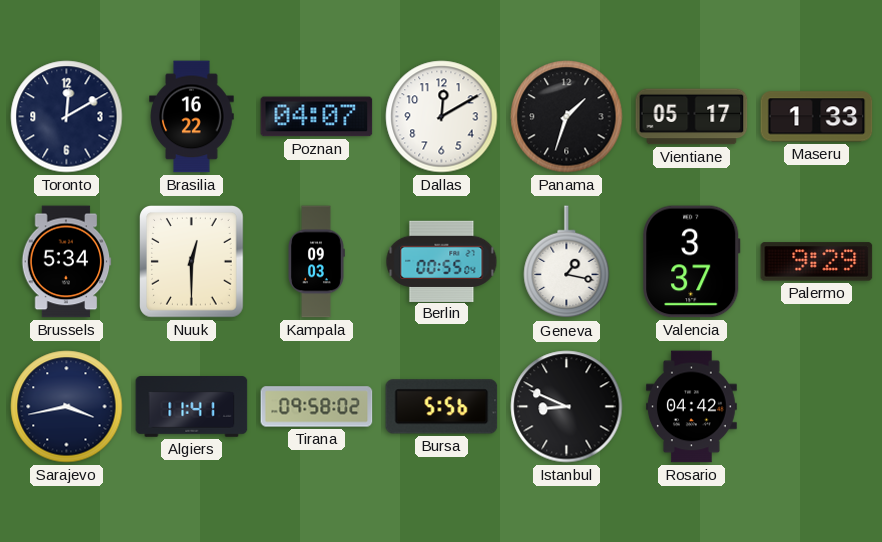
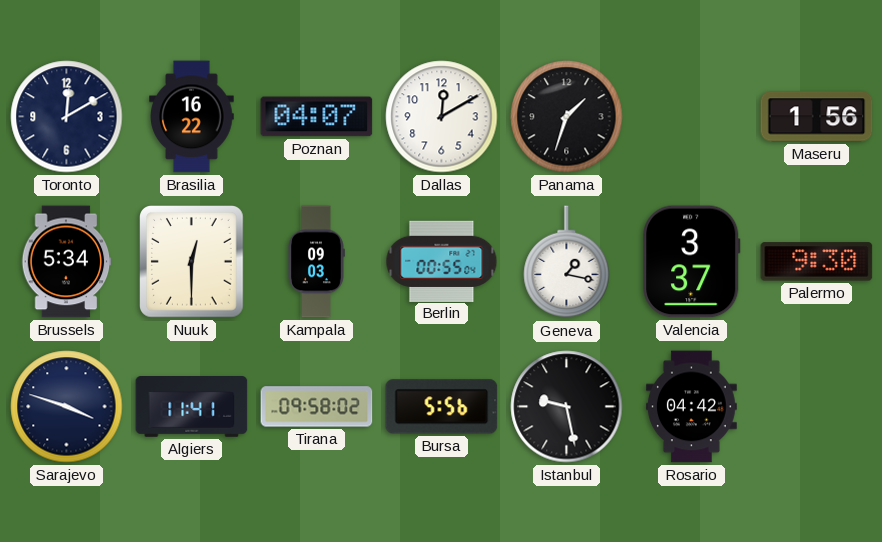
Vientiane: 05:17 -> none (692, 117)
Maseru: 1:33 -> 1:56 (817, 117)
Palermo: 9:29 -> 9:30 (817, 262)
Sarajevo: 3:43 -> 3:48 (67, 407)
Istanbul: 8:49 -> 9:28 (567, 407)
